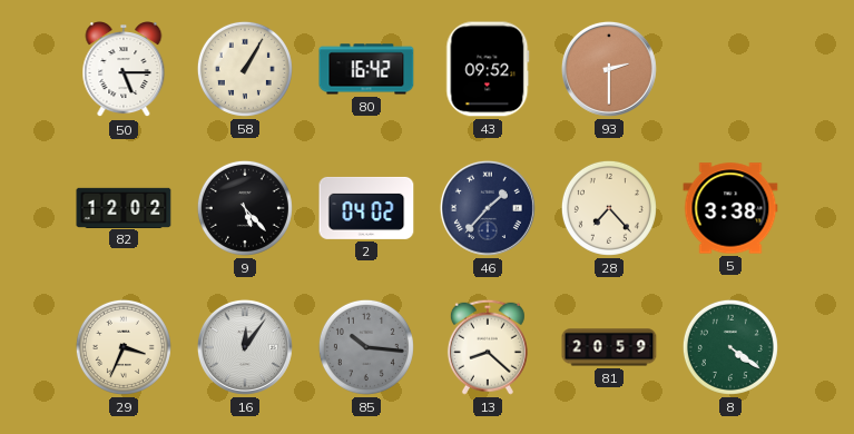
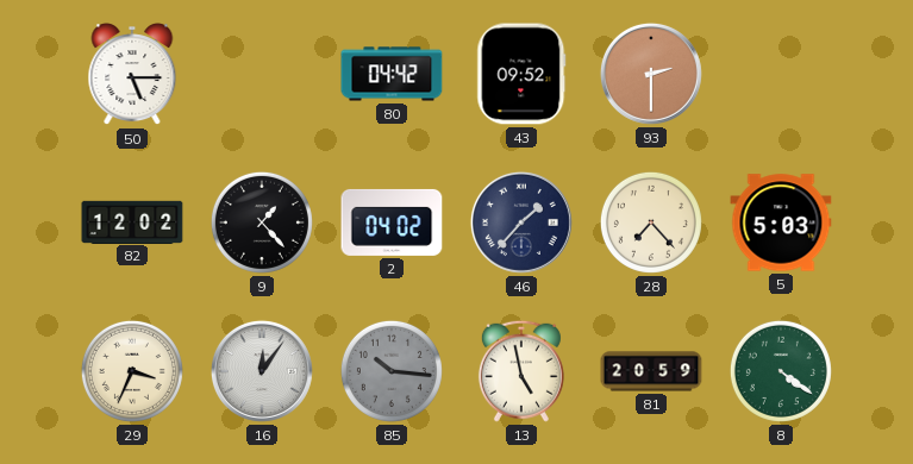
58: 1:05 -> none (245, 69)
80: 16:42 -> 04:42 (392, 74)
9: 5:23 -> 1:23 (262, 222)
5: 3:38 -> 5:03 (781, 222)
13: 8:22 -> 4:58 (521, 371)
